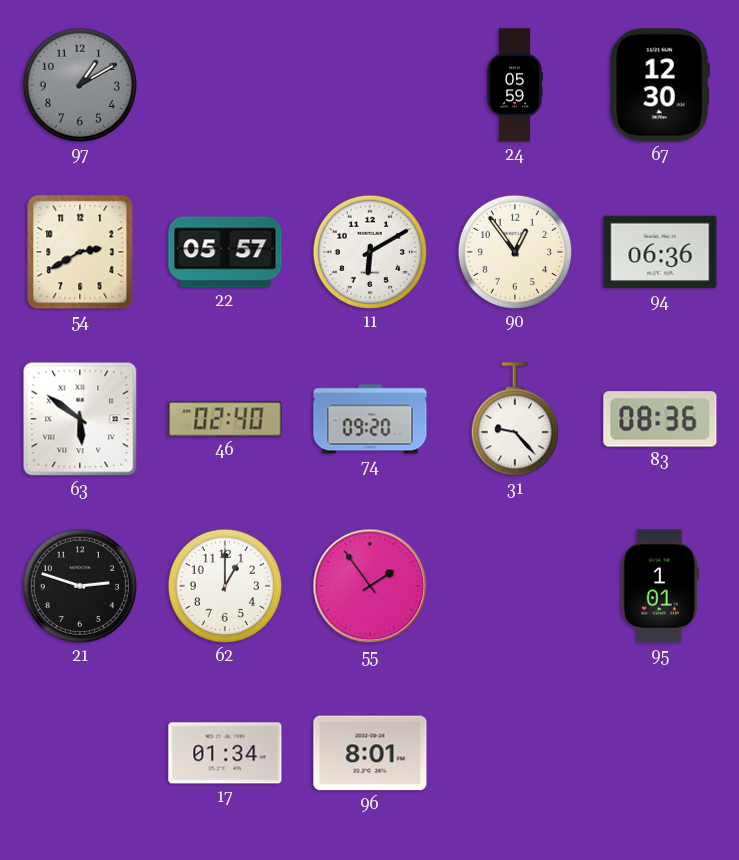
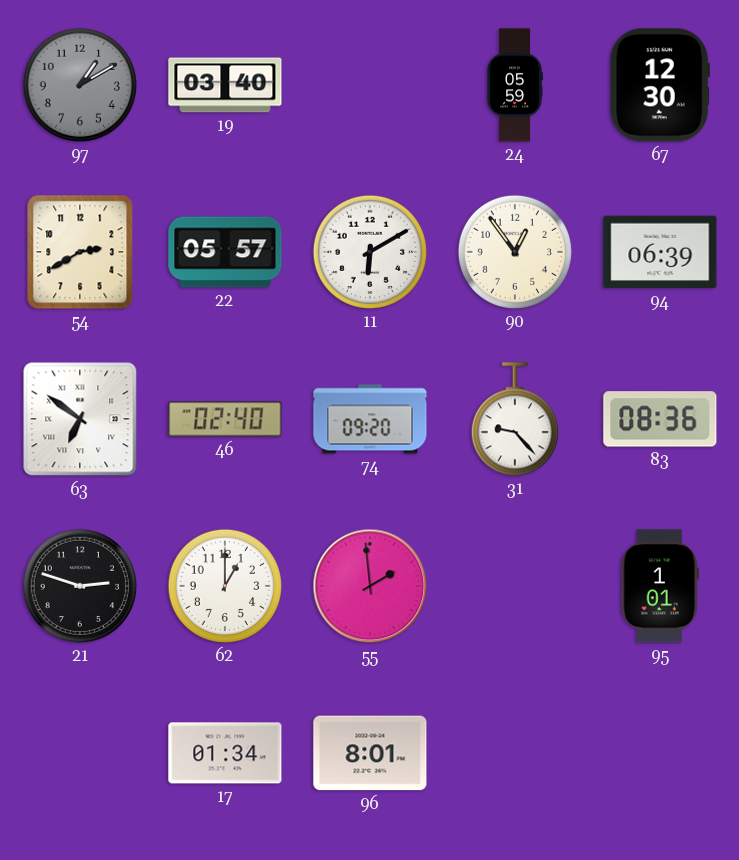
19: none -> 03:40 (225, 85)
94: 06:36 -> 06:39 (660, 252)
63: 5:51 -> 6:51 (80, 419)
55: 1:54 -> 1:59 (370, 586)
